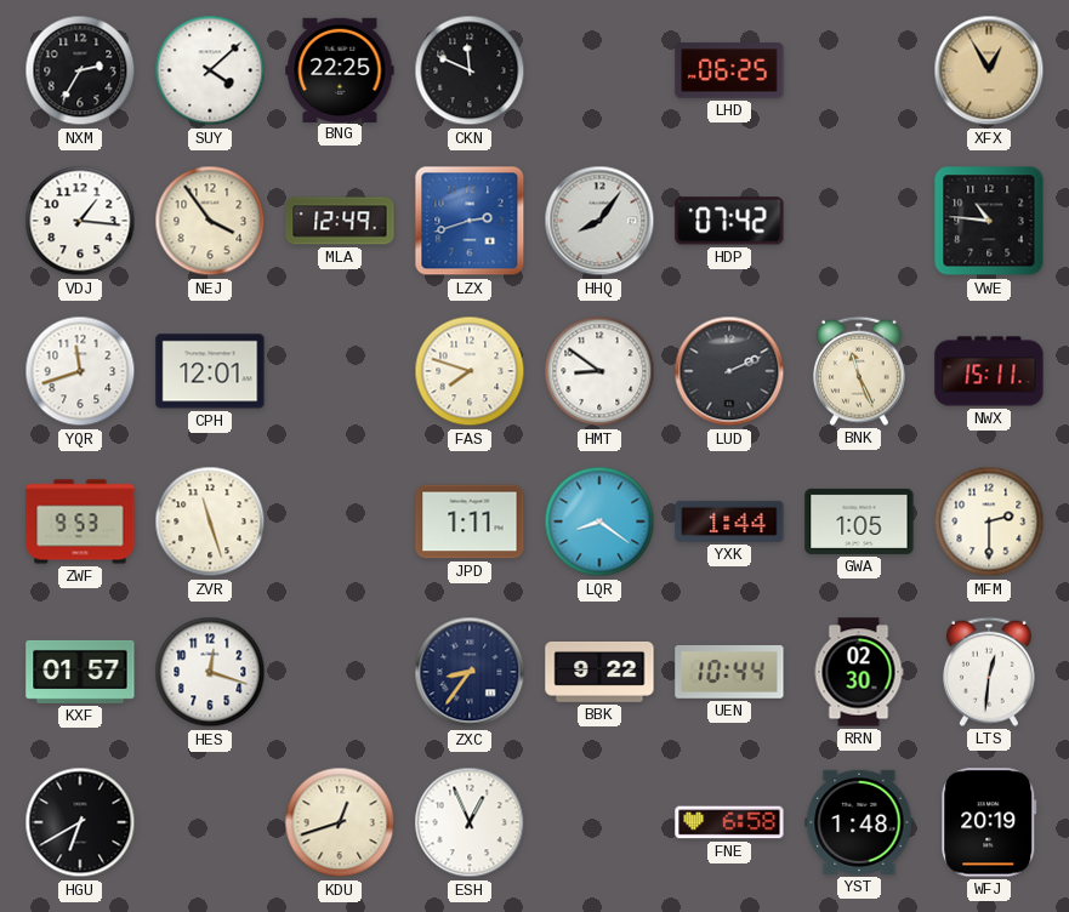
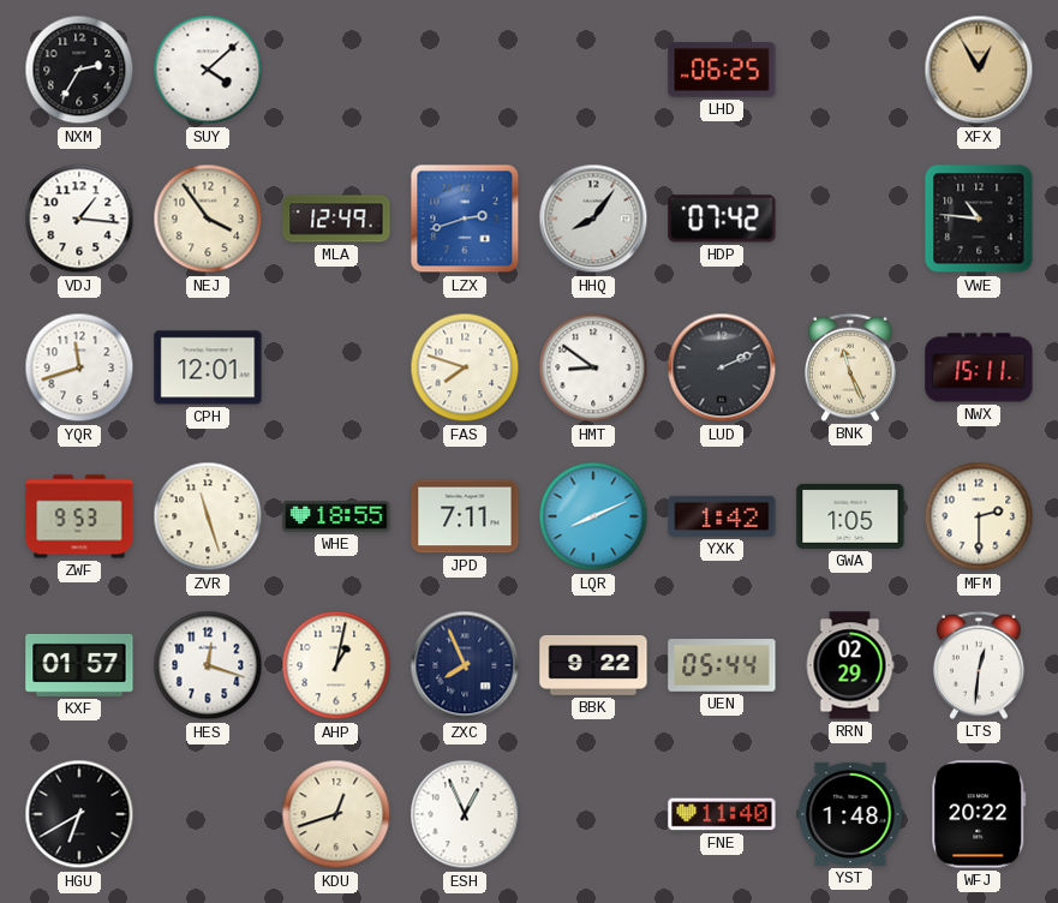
BNG: 22:25 -> none (340, 69)
CKN: 11:49 -> none (470, 70)
WHE: none -> 18:55 (336, 516)
JPD: 1:11 -> 7:11 (465, 516)
LQR: 8:21 -> 8:11 (593, 516)
YXK: 1:44 -> 1:42 (722, 516)
AHP: none -> 1:02 (336, 665)
ZXC: 8:36 -> 7:56 (465, 665)
UEN: 10:44 -> 05:44 (722, 665)
RRN: 02:30 -> 02:29 (850, 665)
FNE: 6:58 -> 11:40 (722, 814)
WFJ: 20:19 -> 20:22 (979, 814)
